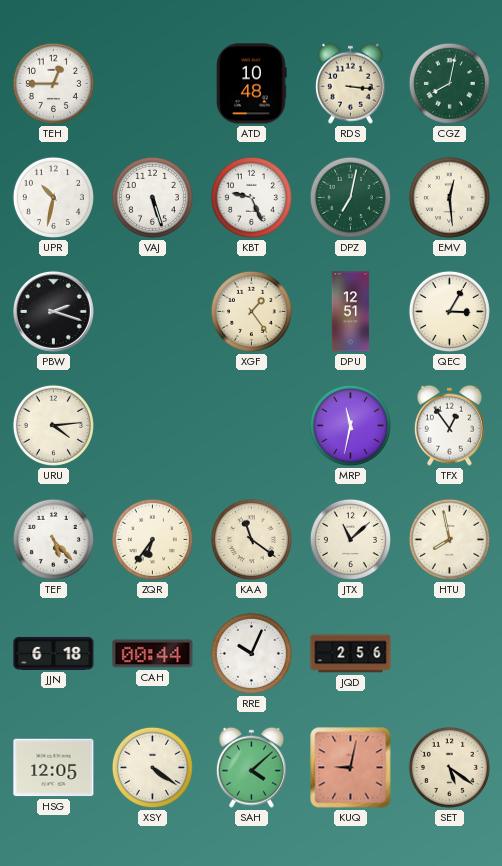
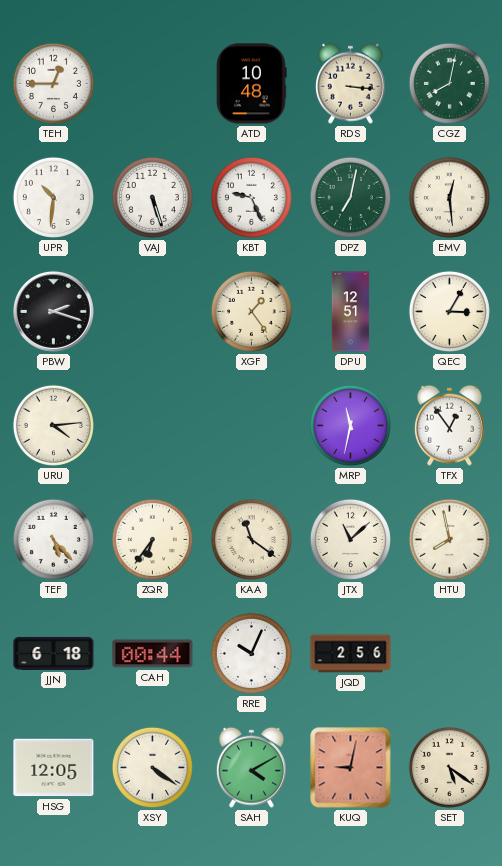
UPR: 10:32 -> 10:31 (53, 197)
SAH: 4:08 -> 4:10 (251, 767)
